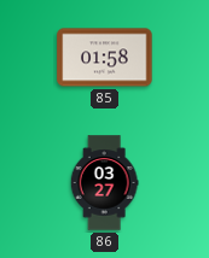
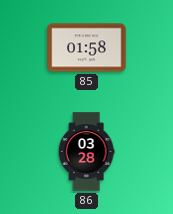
86: 03:27 -> 03:28 (86, 152)
